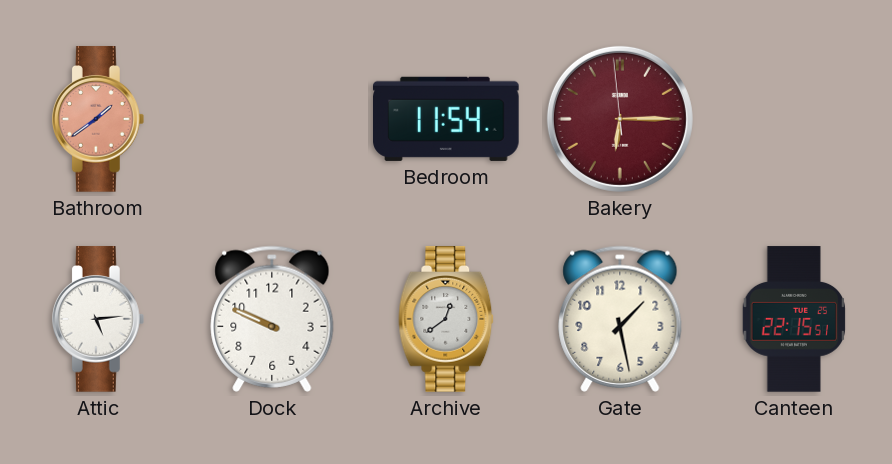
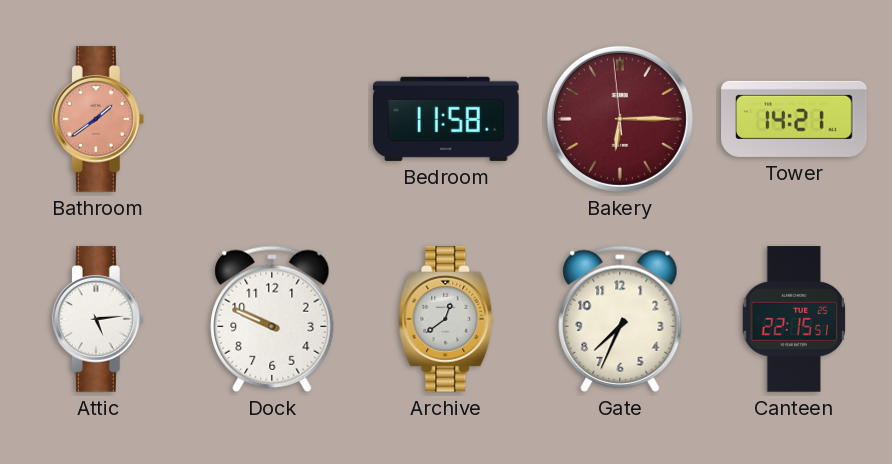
Bedroom: 11:54 -> 11:58 (447, 119)
Tower: none -> 14:21 (794, 119)
Gate: 1:28 -> 7:34 (620, 319)
